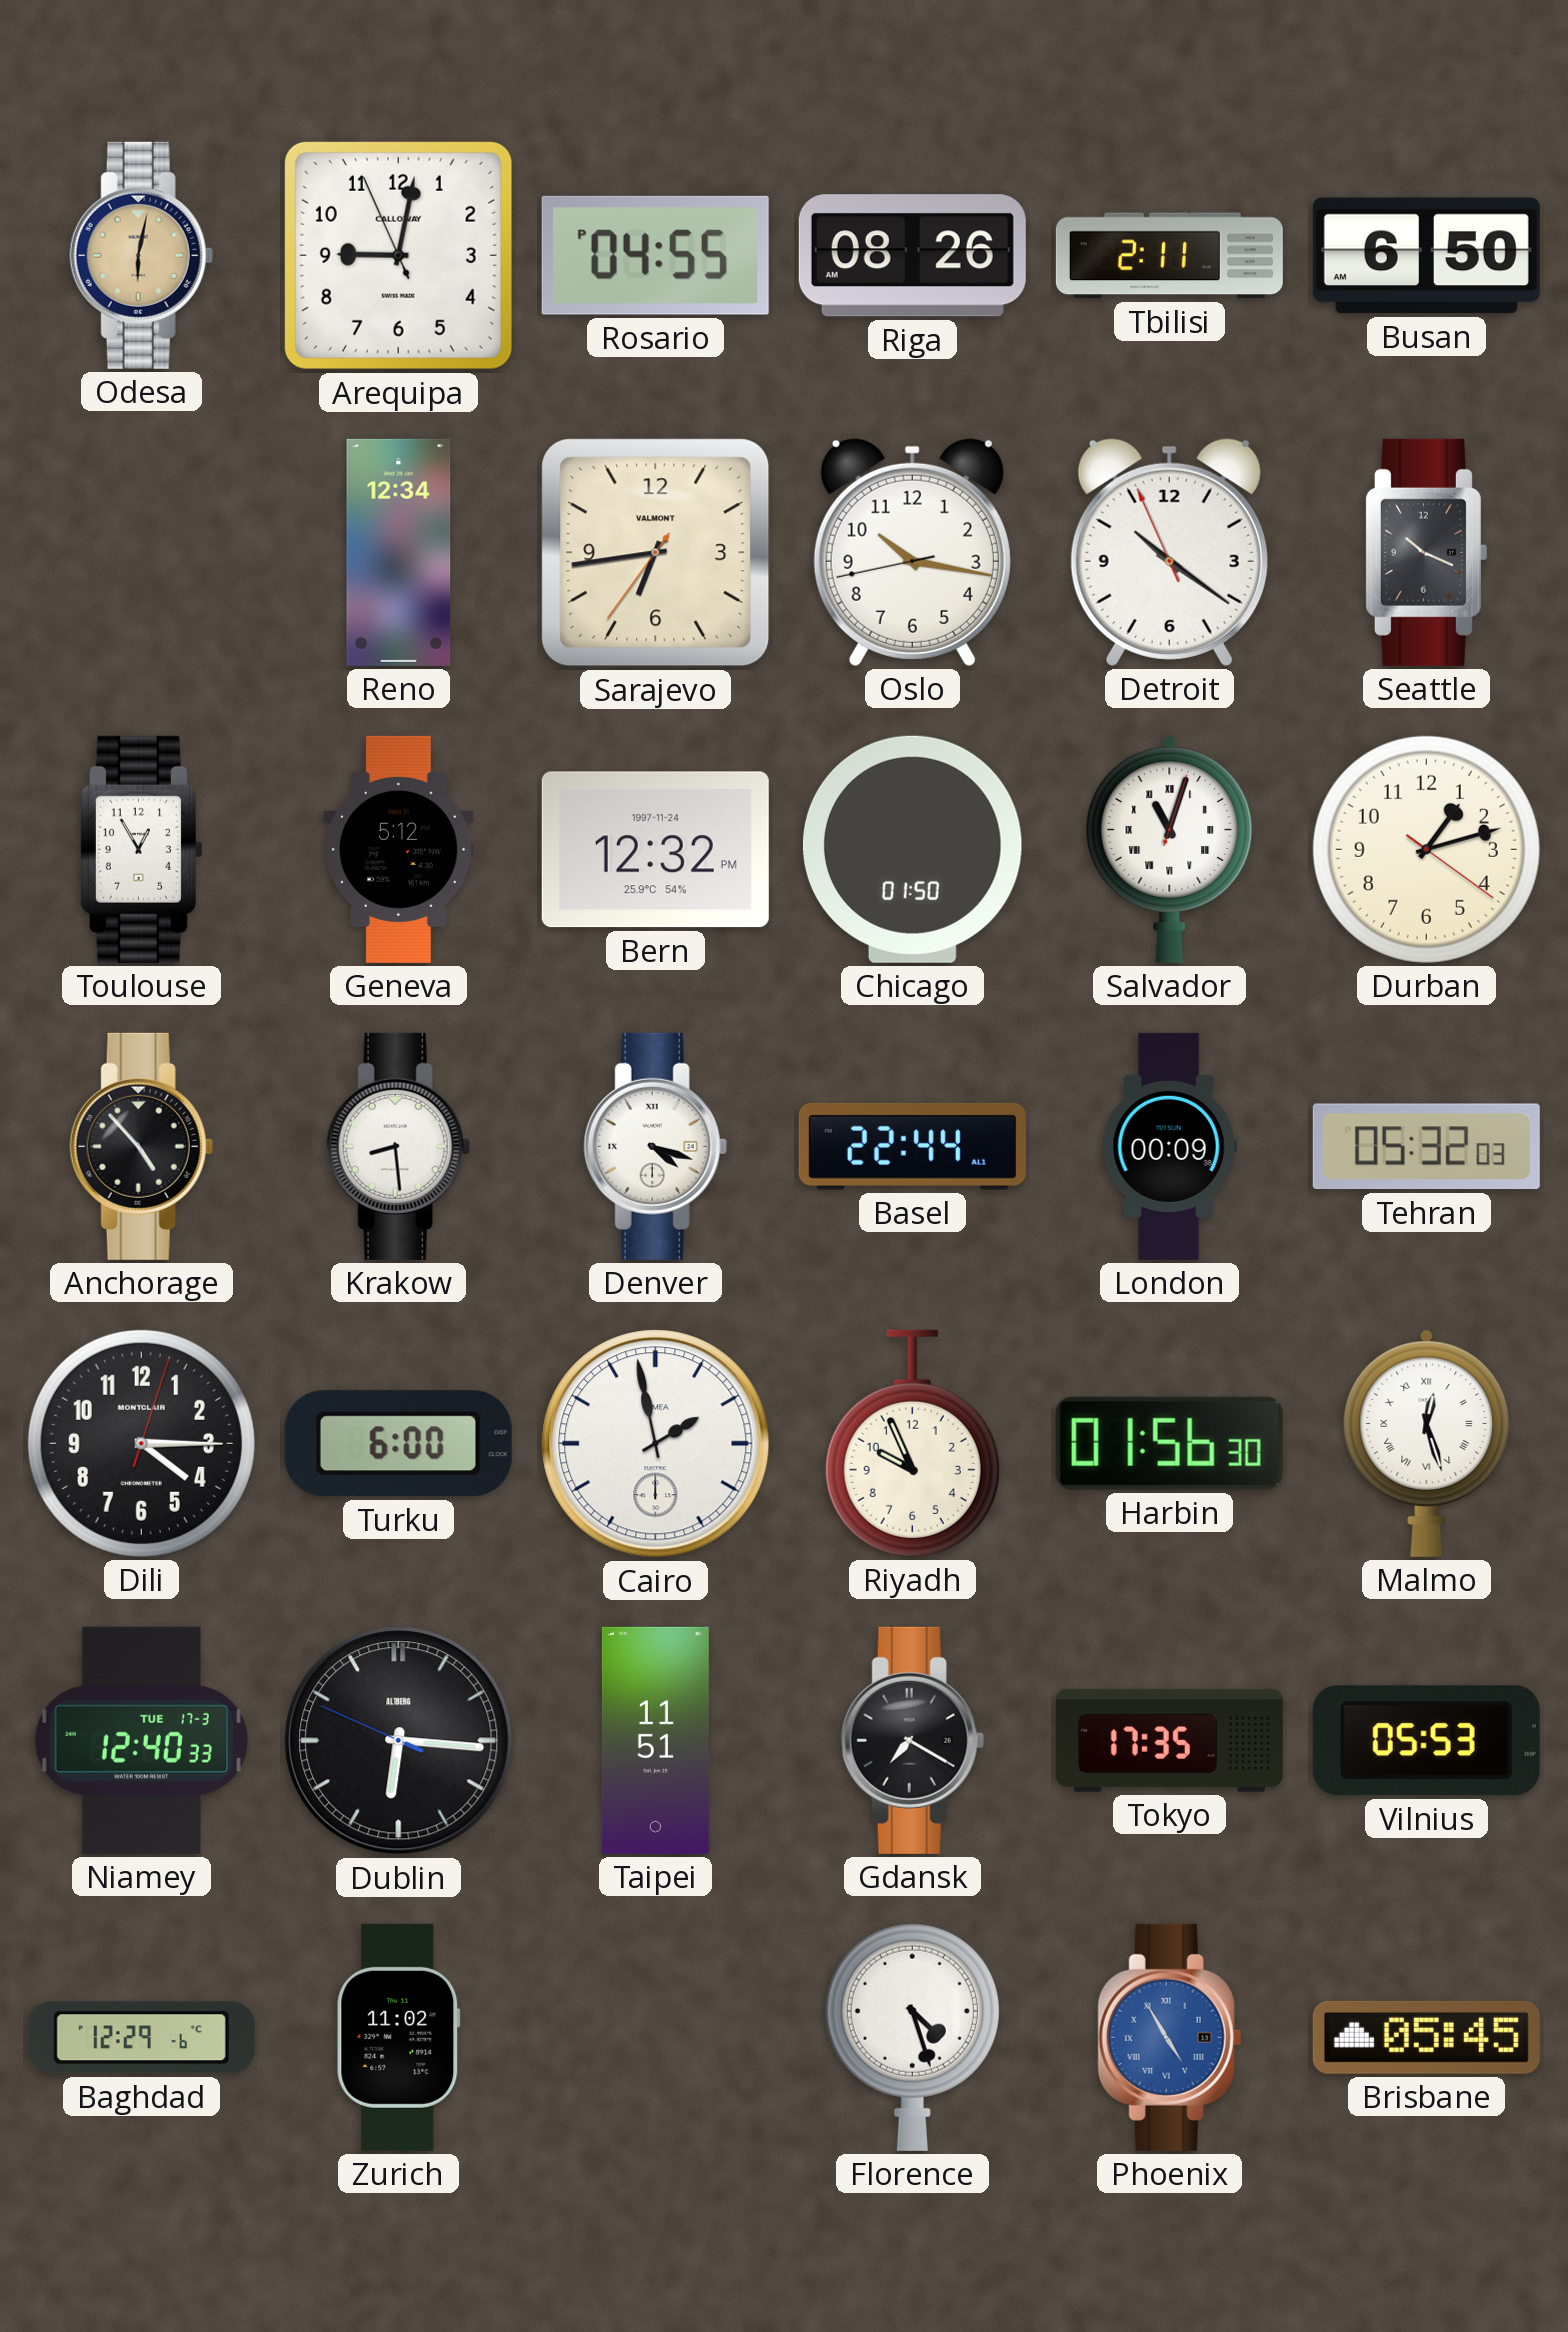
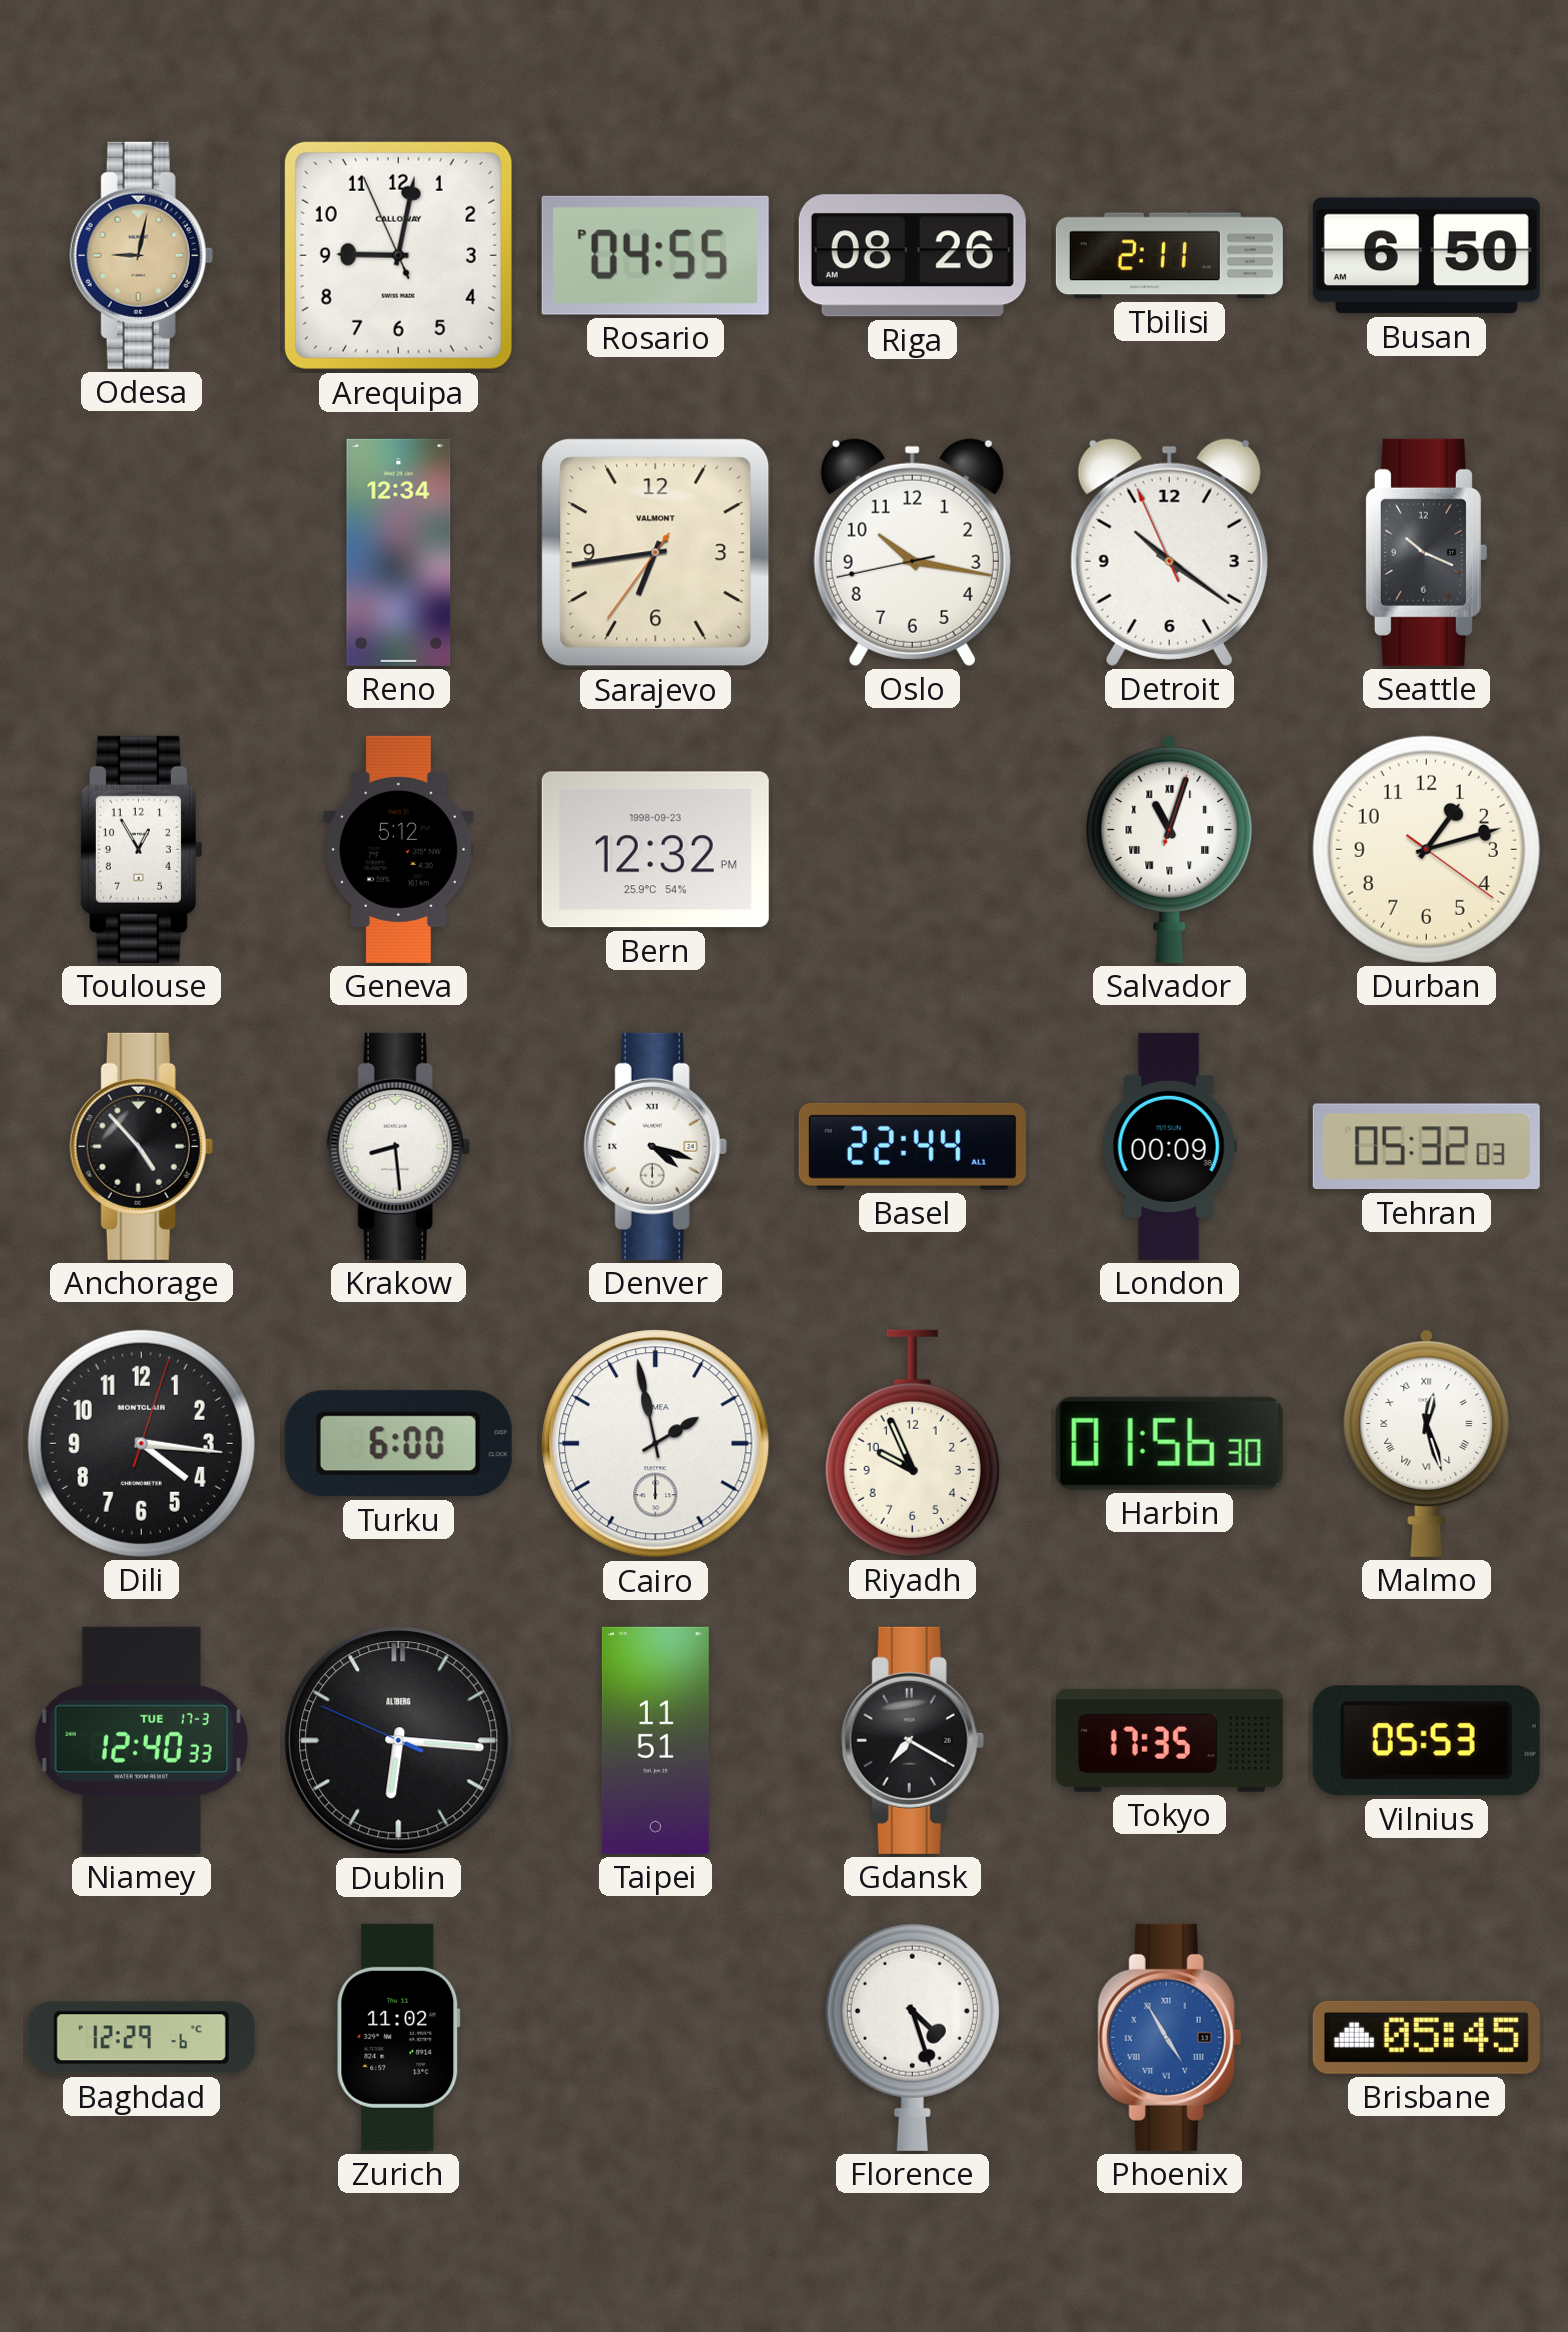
Odesa: 6:02 -> 9:02 (141, 255)
Bern date: 1997-11-24 -> 1998-09-23 (655, 850)
Chicago: 01:50 -> none (912, 849)
Dili: 4:15 -> 4:16 (141, 1443)
